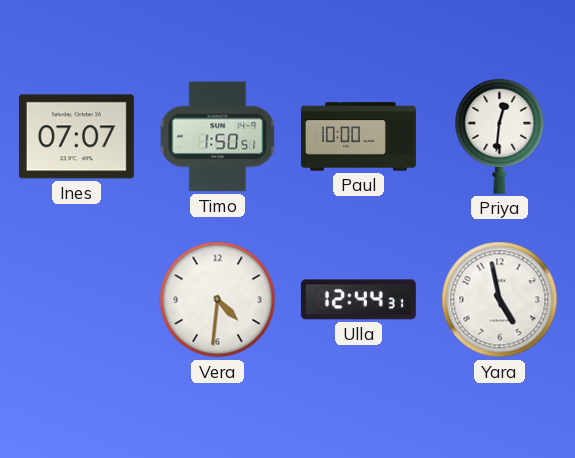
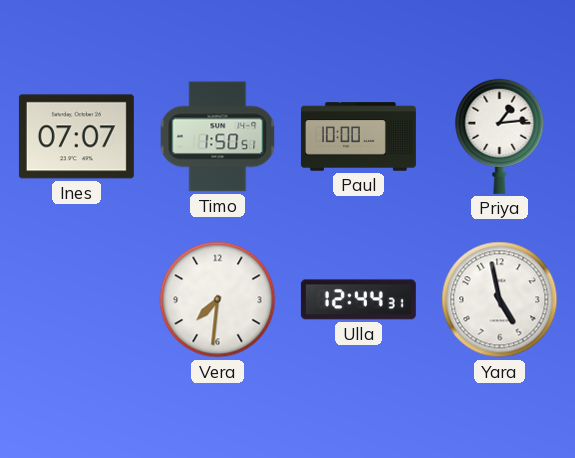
Priya: 12:31 -> 1:14 (500, 136)
Vera: 4:31 -> 7:31 (218, 300)
